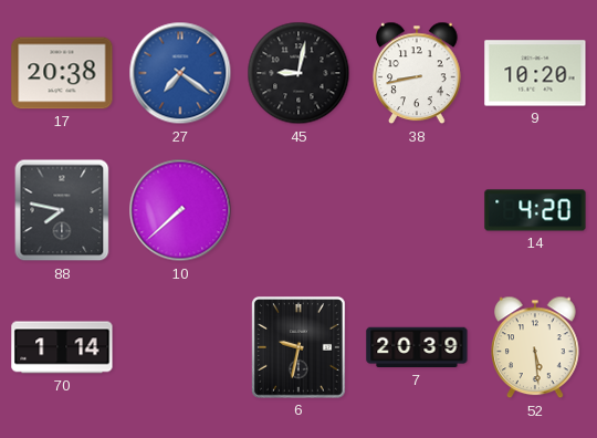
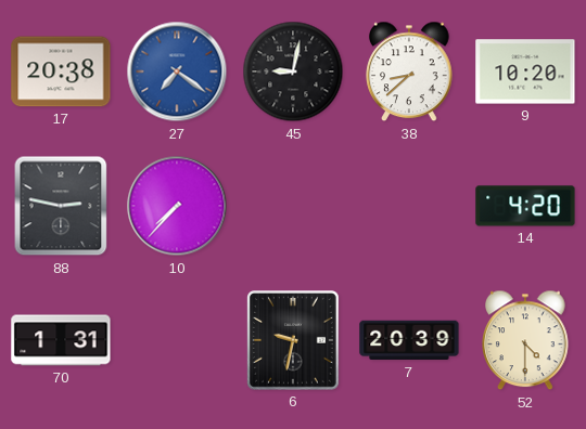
38: 8:43 -> 8:38 (409, 71)
88: 7:47 -> 2:47 (61, 206)
10: 7:38 -> 7:37 (177, 206)
70: 1:14 -> 1:31 (61, 340)
52: 5:29 -> 4:30 (525, 340)
